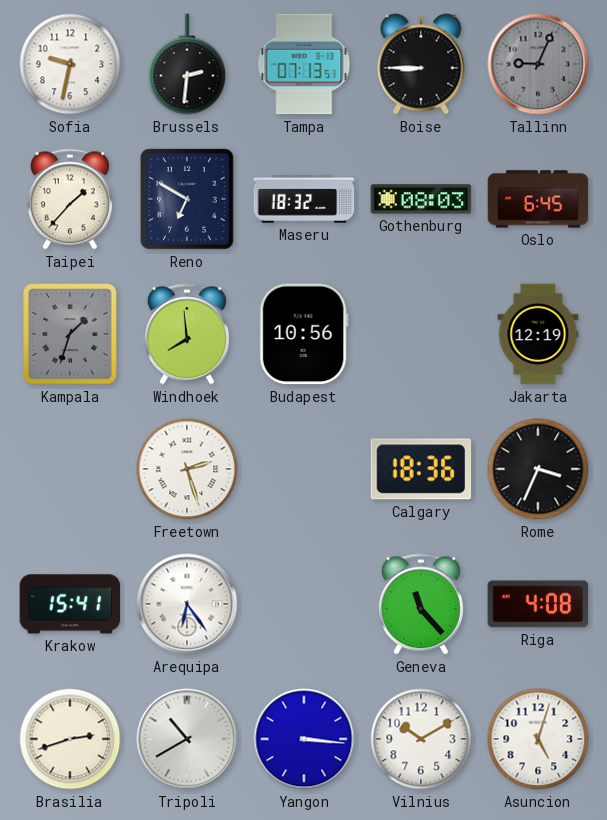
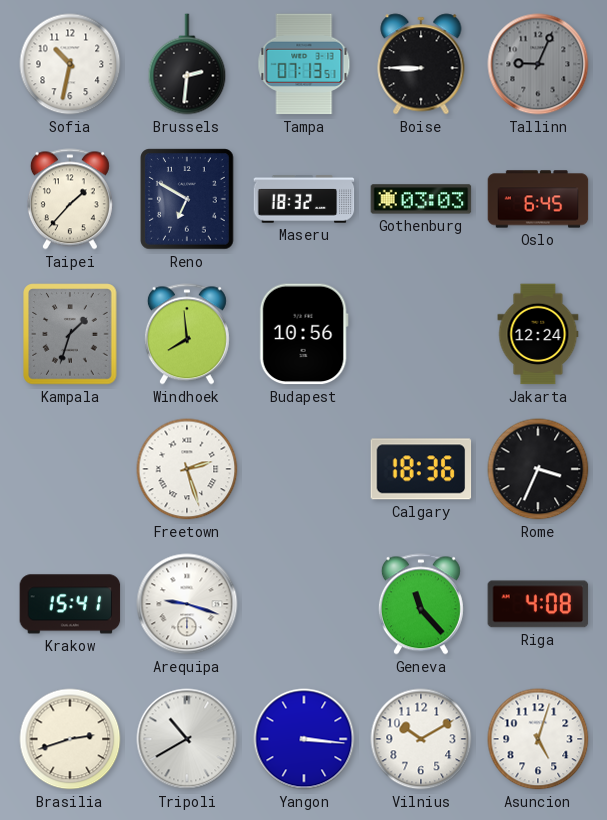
Sofia: 9:32 -> 10:32 (70, 64)
Gothenburg: 08:03 -> 03:03 (421, 199)
Jakarta: 12:19 -> 12:24 (538, 334)
Arequipa: 6:24 -> 9:18 (187, 604)
